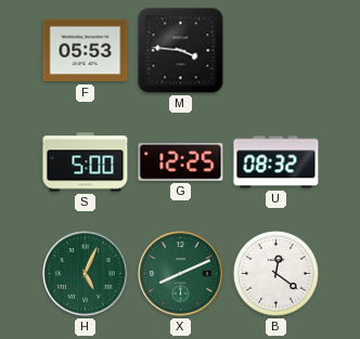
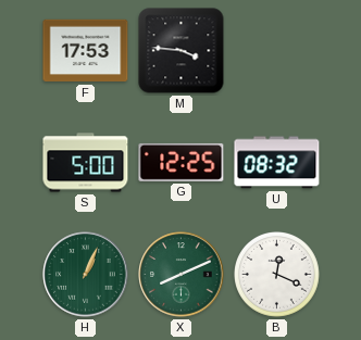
F: 05:53 -> 17:53 (86, 51)
H: 5:04 -> 1:04 (86, 275)
B: 12:21 -> 12:19 (277, 275)
